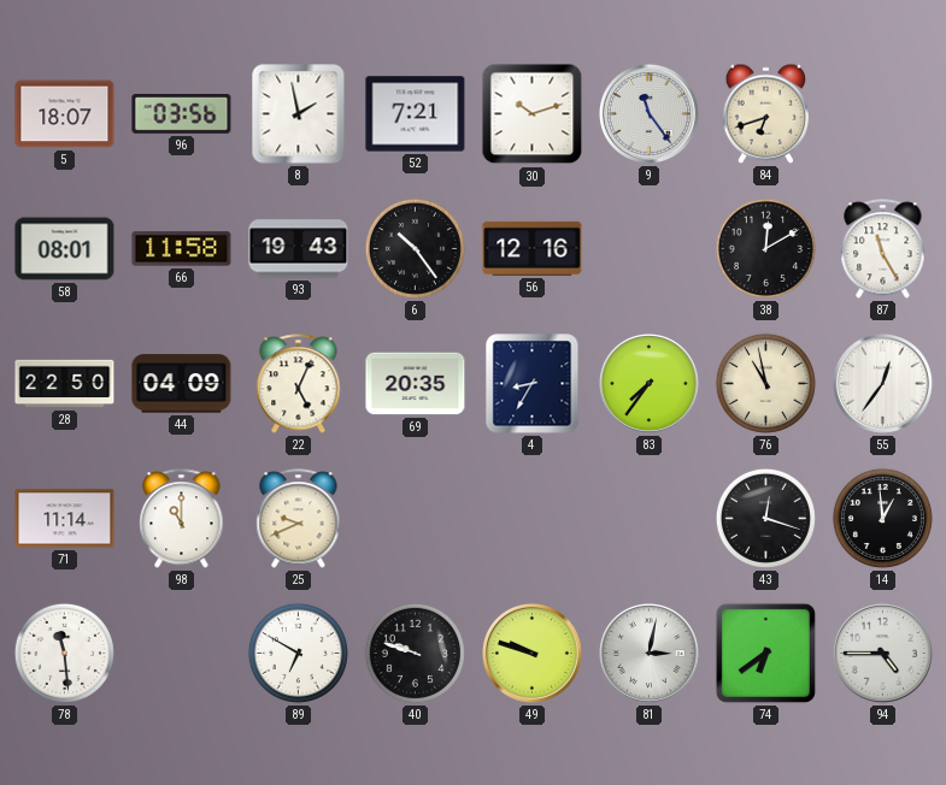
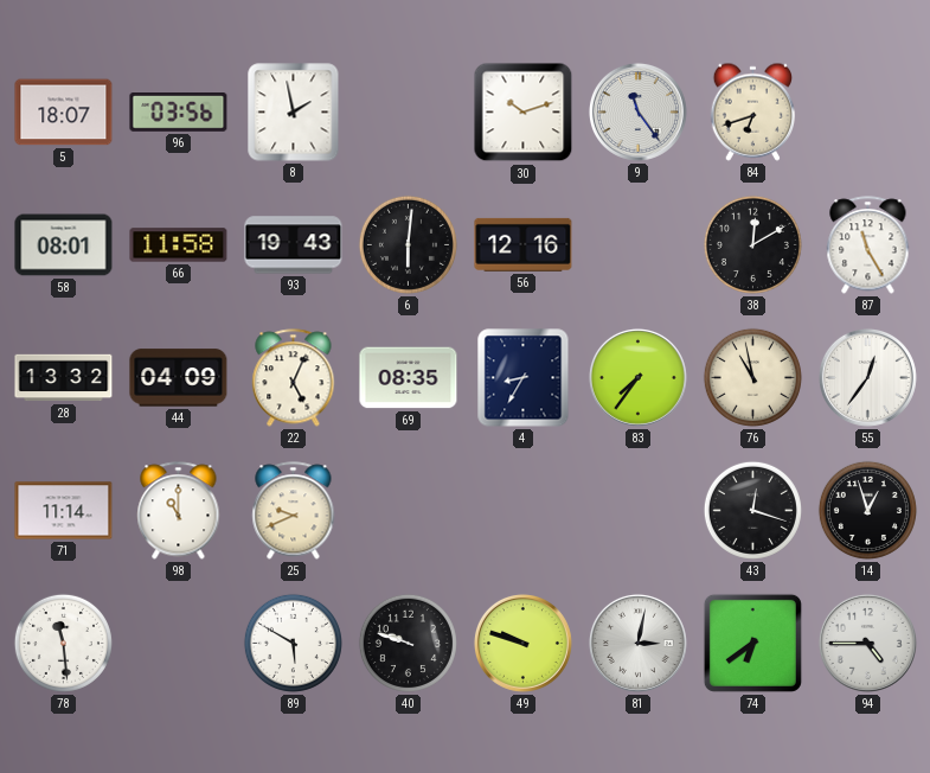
52: 7:21 -> none (416, 114)
6: 10:24 -> 6:01 (408, 244)
28: 22:50 -> 13:32 (64, 378)
69: 20:35 -> 08:35 (409, 378)
14: 12:59 -> 12:57 (867, 510)
89: 6:50 -> 5:50 (293, 643)
